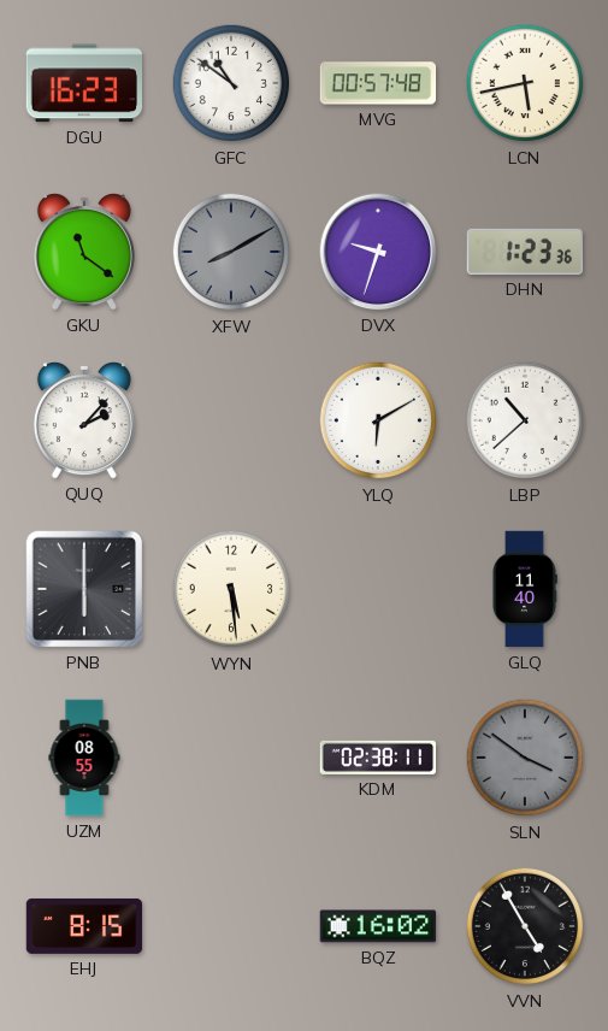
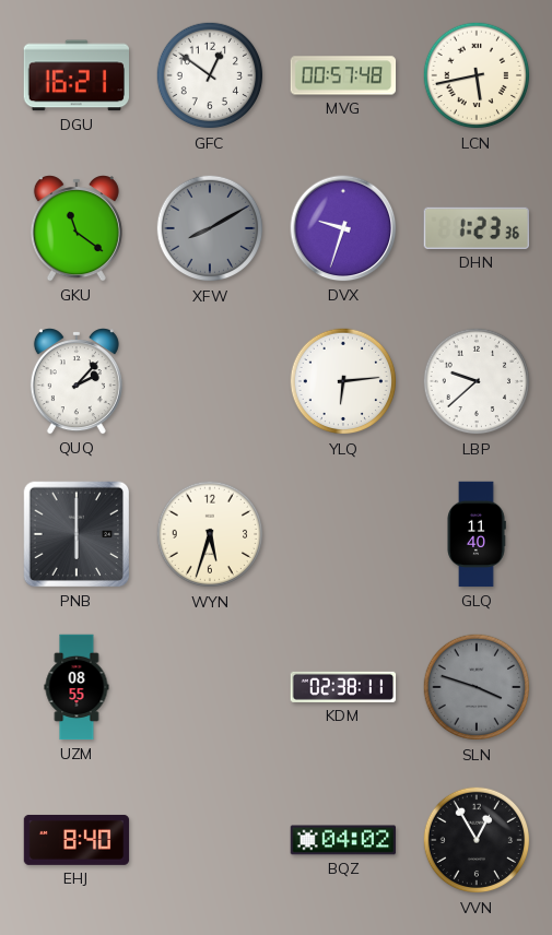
DGU: 16:23 -> 16:21 (75, 75)
GFC: 10:51 -> 12:51 (210, 75)
YLQ: 6:10 -> 6:14 (343, 381)
LBP: 10:38 -> 9:38 (477, 381)
WYN: 5:29 -> 5:33 (210, 534)
SLN: 3:51 -> 3:48 (477, 687)
EHJ: 8:15 -> 8:40 (77, 840)
BQZ: 16:02 -> 04:02 (343, 840)
VVN: 4:55 -> 12:55 (477, 840)
